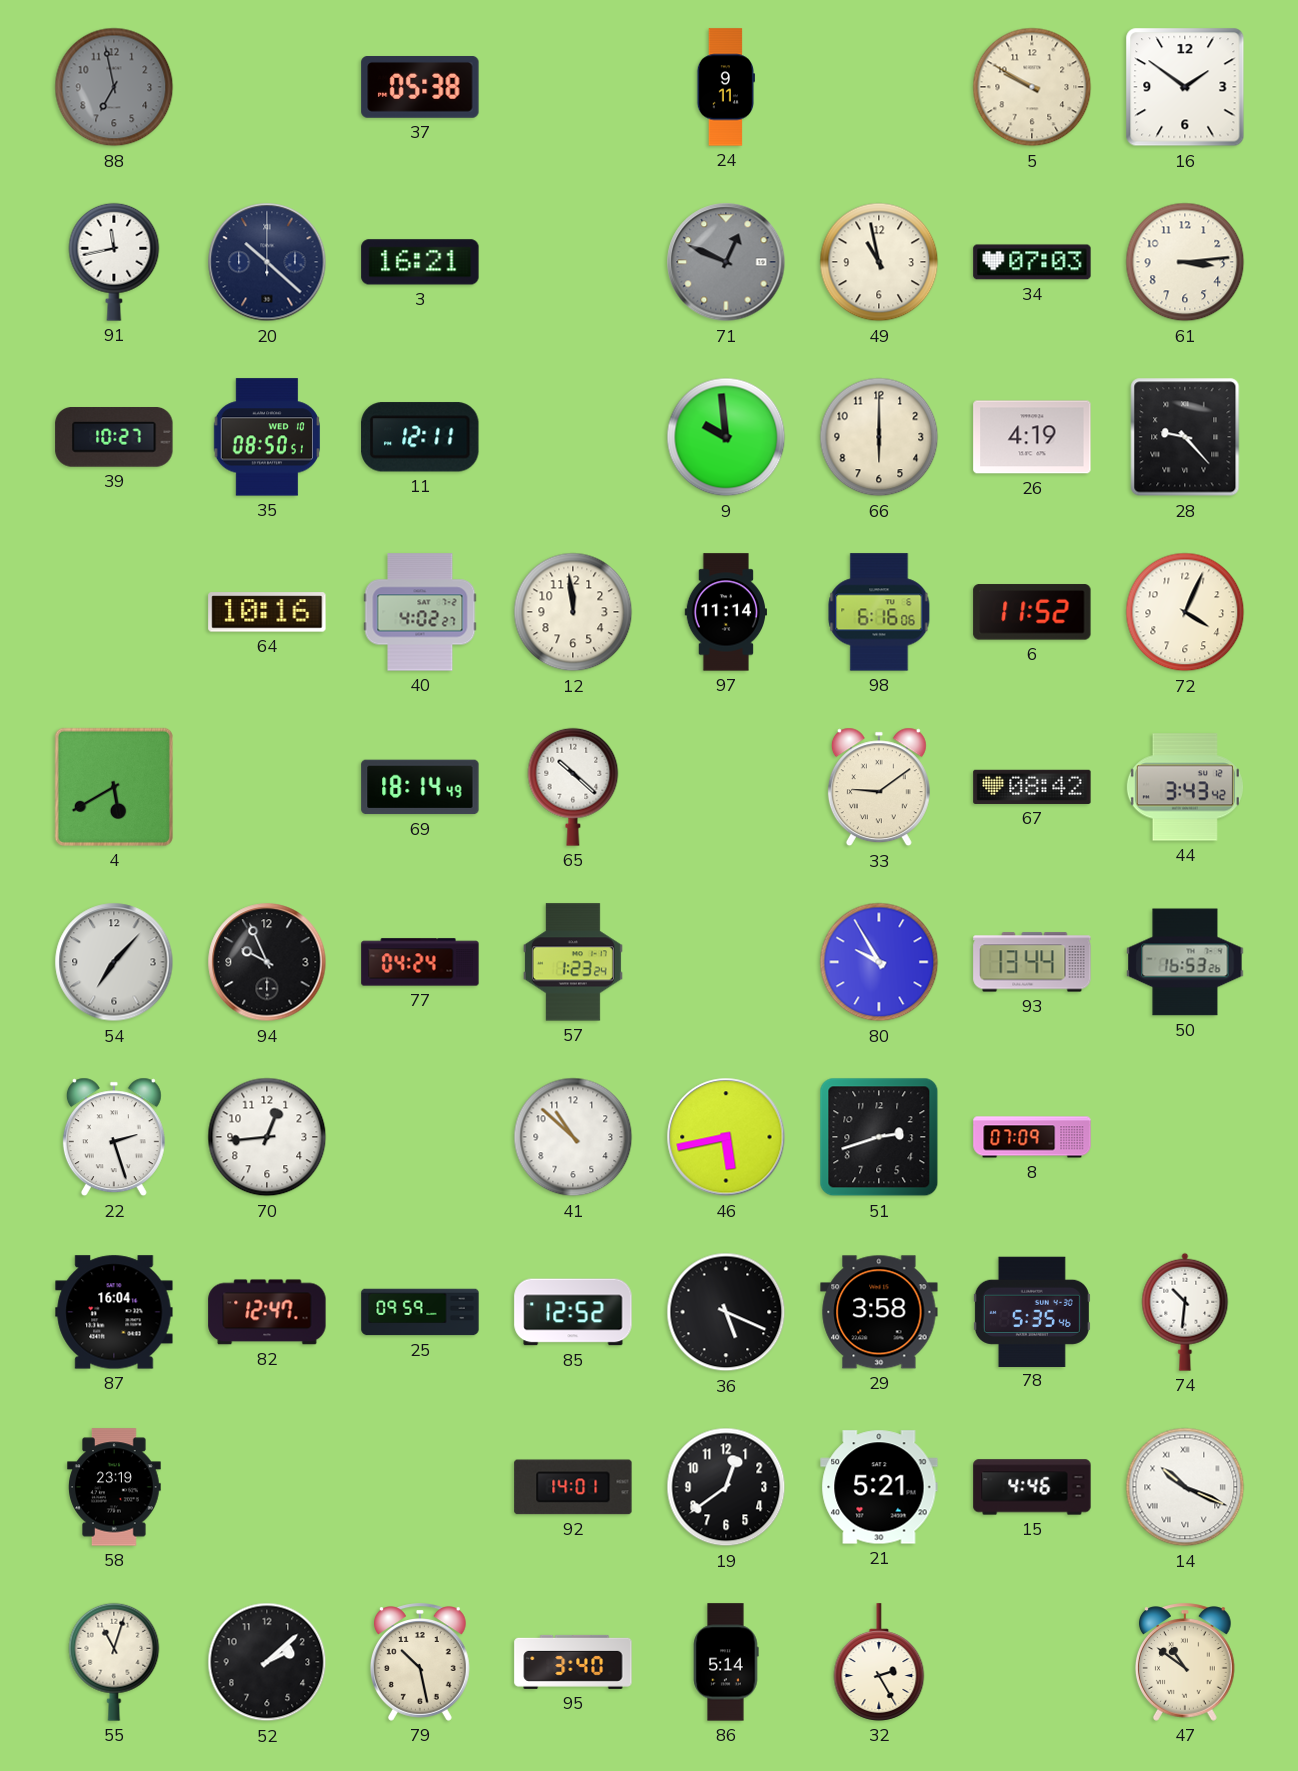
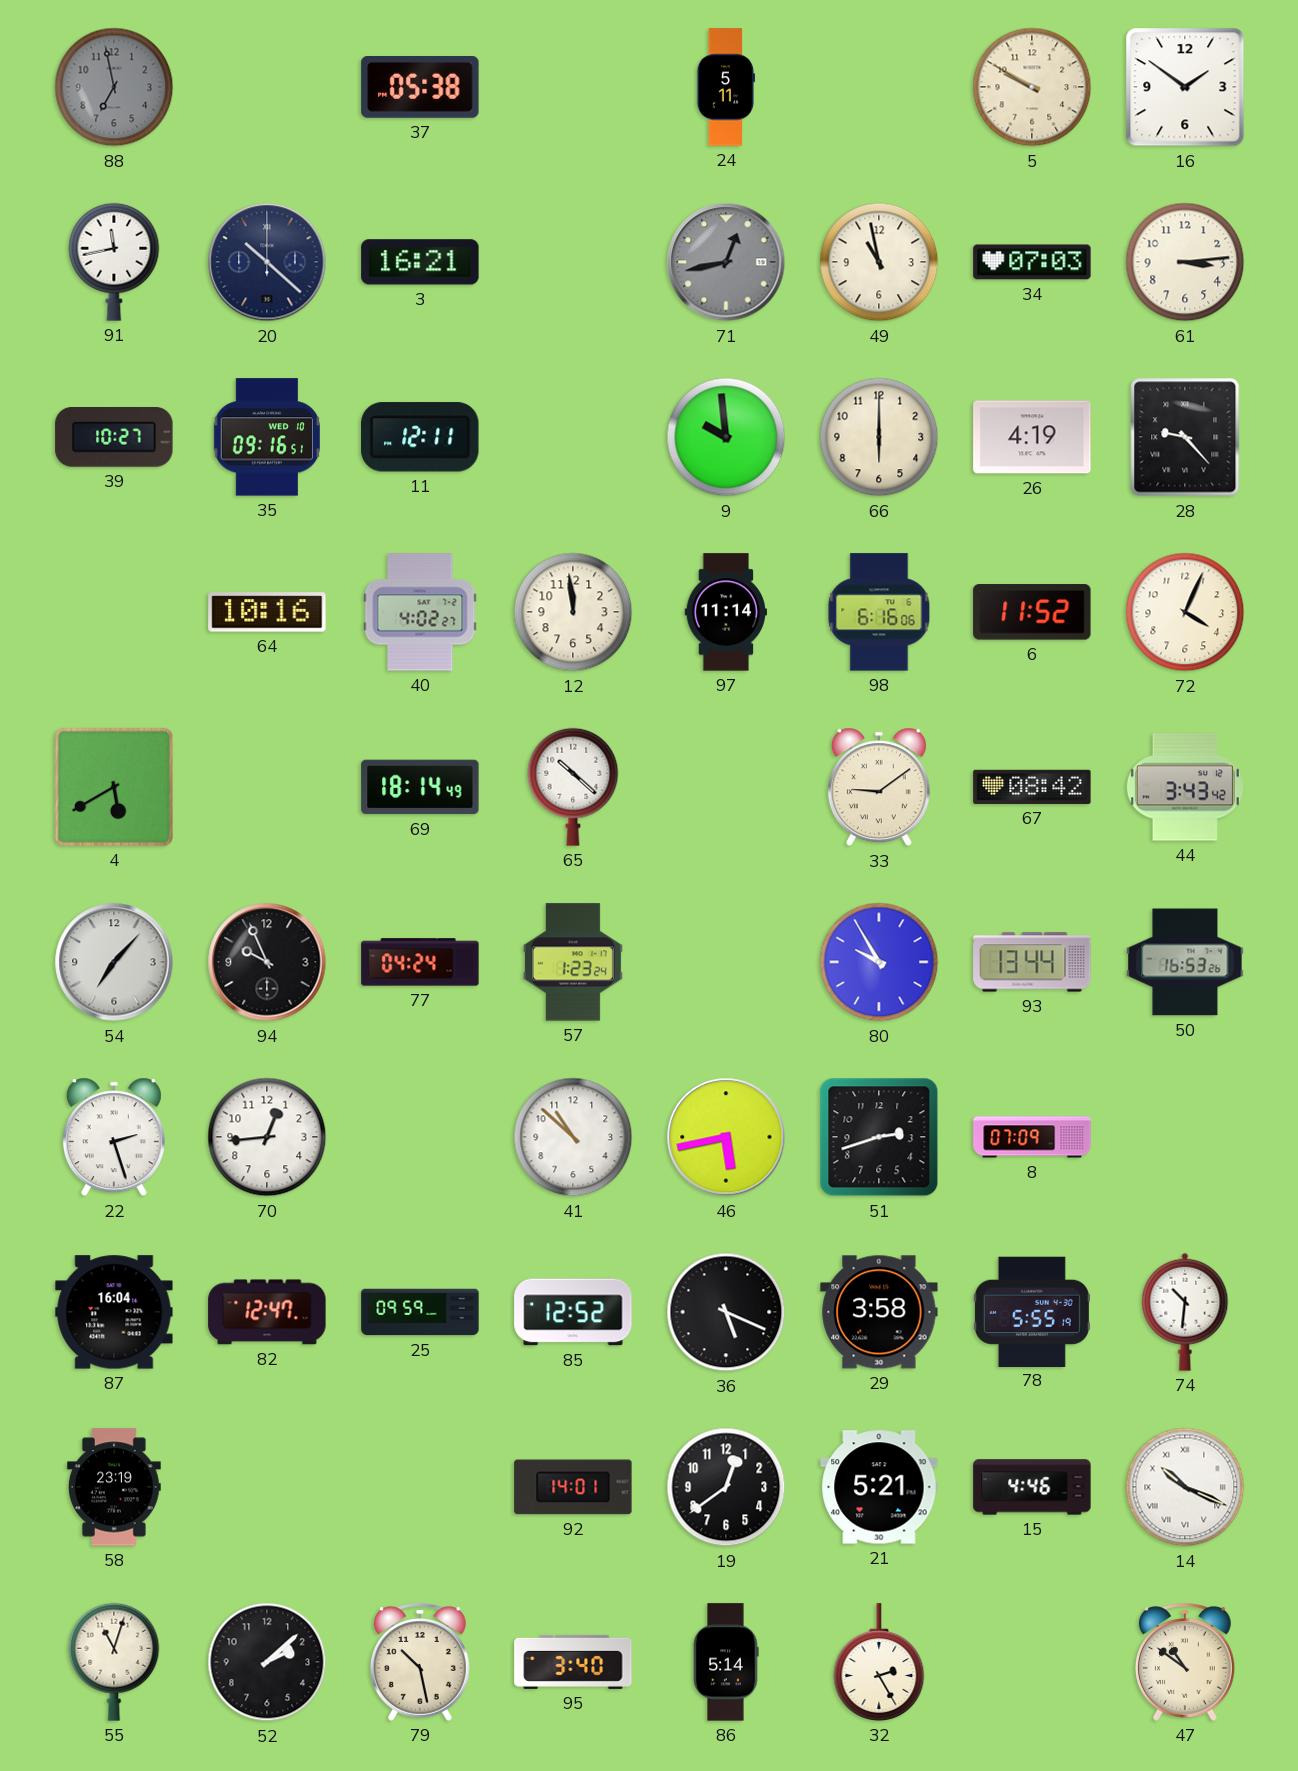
24: 9:11 -> 5:11 (726, 87)
71: 12:49 -> 12:43 (726, 262)
35: 08:50 -> 09:16 (267, 437)
78: 5:35 -> 5:55 (1032, 1311)
